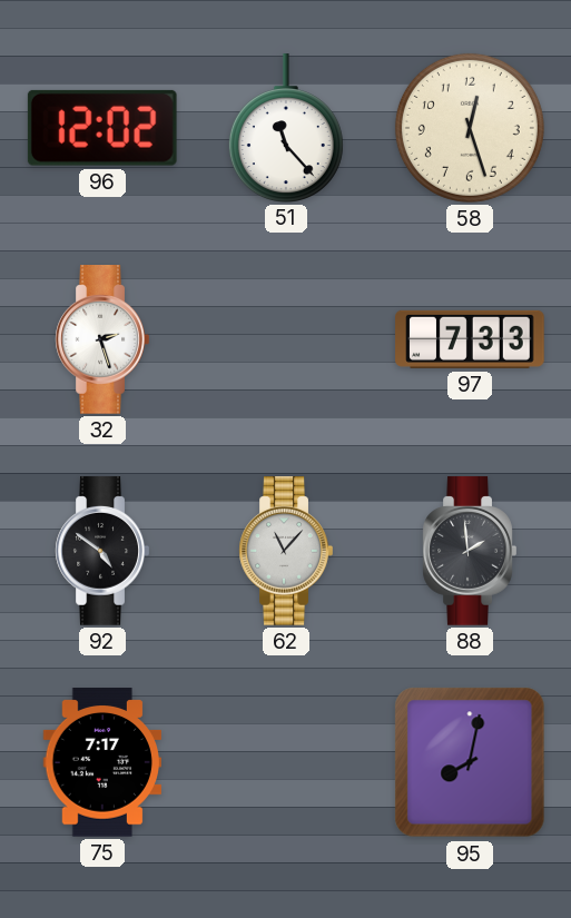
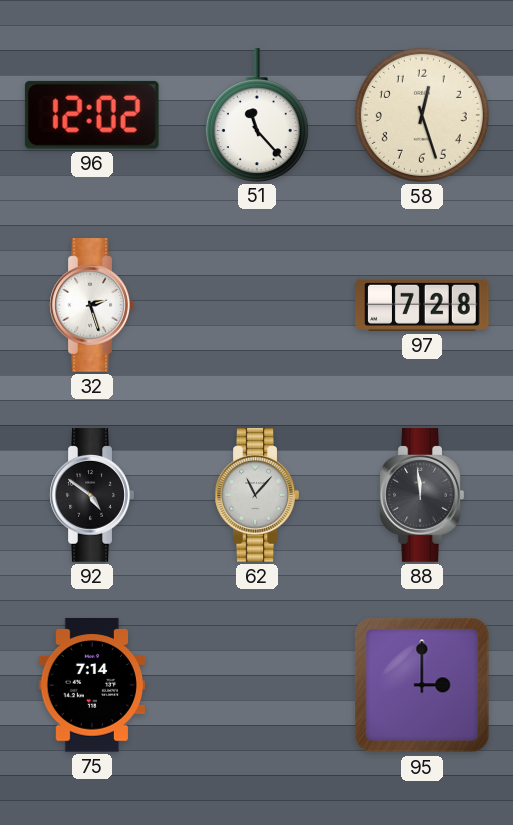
97: 7:33 -> 7:28 (422, 305)
88: 1:59 -> 11:59 (422, 495)
75: 7:17 -> 7:14 (91, 685)
95: 8:02 -> 3:00 (422, 685)
